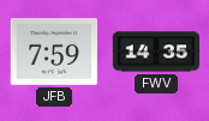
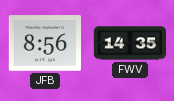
JFB: 7:59 -> 8:56 (44, 43)
